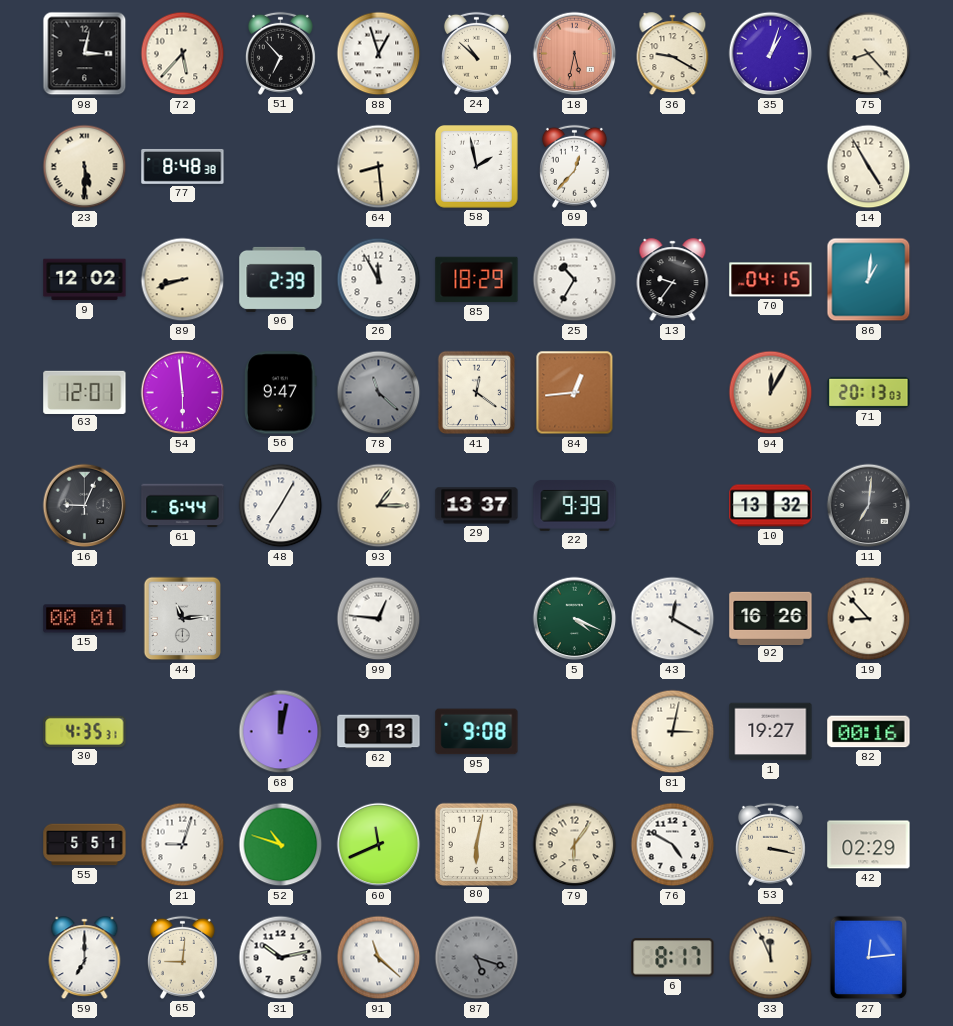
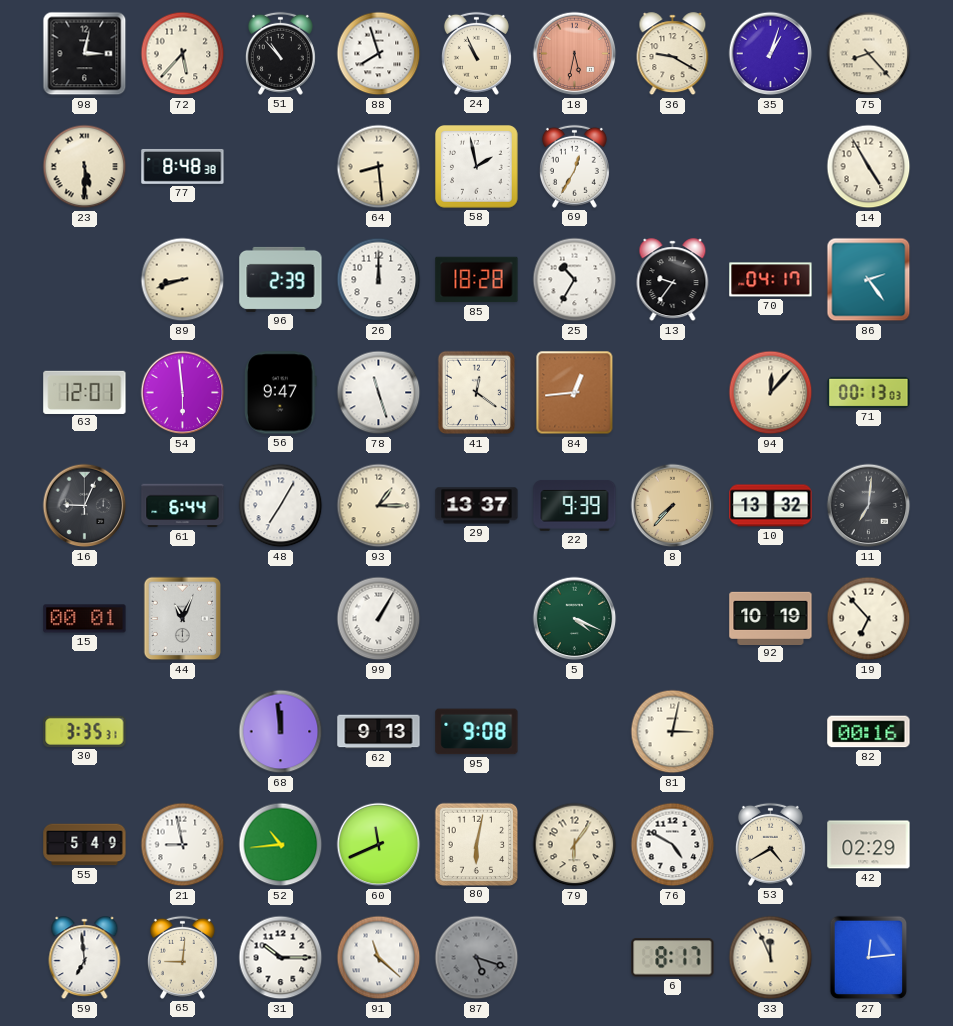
51: 6:53 -> 10:53 (280, 53)
88: 12:57 -> 7:57 (379, 54)
24: 10:52 -> 10:56 (476, 53)
69: 12:37 -> 12:35 (574, 166)
9: 12:02 -> none (85, 280)
26: 11:55 -> 12:00 (379, 280)
85: 18:29 -> 18:28 (477, 280)
70: 04:15 -> 04:17 (771, 280)
86: 1:01 -> 2:24 (869, 280)
78: 11:22 -> 11:27 (379, 393)
78 dial: grey -> white (379, 393)
94: 12:05 -> 12:07 (771, 393)
71: 20:13 -> 00:13 (869, 392)
8: none -> 7:37 (673, 506)
44: 11:14 -> 11:04 (183, 619)
99: 12:46 -> 1:05 (379, 619)
43: 12:20 -> none (673, 619)
92: 16:26 -> 10:19 (771, 618)
19: 8:53 -> 6:53 (869, 619)
30: 4:35 -> 3:35 (85, 731)
68: 12:02 -> 11:59 (281, 732)
1: 19:27 -> none (771, 732)
55: 5:51 -> 5:49 (85, 845)
21: 9:03 -> 8:58 (183, 845)
52: 10:48 -> 10:44 (281, 845)
53: 3:17 -> 4:40 (770, 844)
59: 7:00 -> 6:59 (85, 958)
31: 10:13 -> 10:15 (281, 958)
